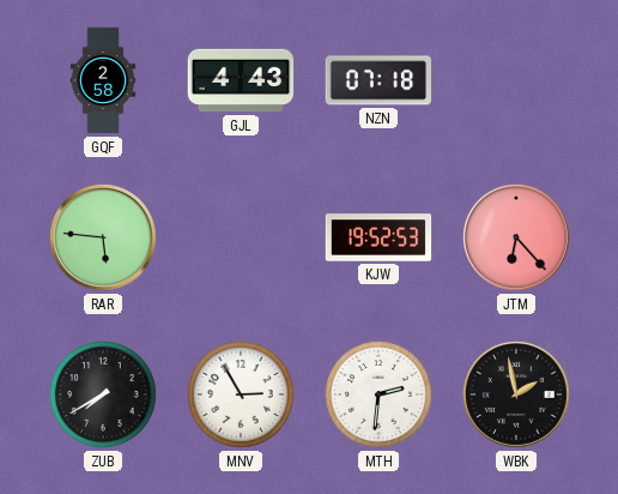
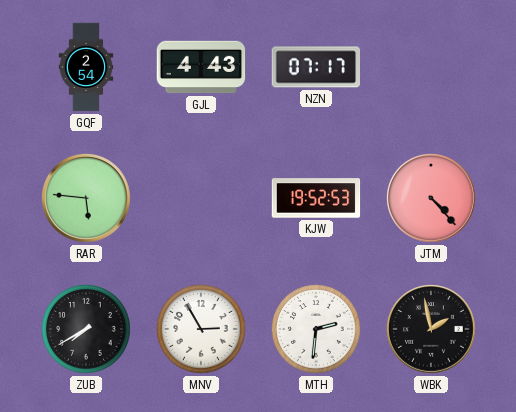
GQF: 2:58 -> 2:54 (86, 67)
NZN: 07:18 -> 07:17 (315, 67)
JTM: 6:23 -> 4:23 (432, 199)
